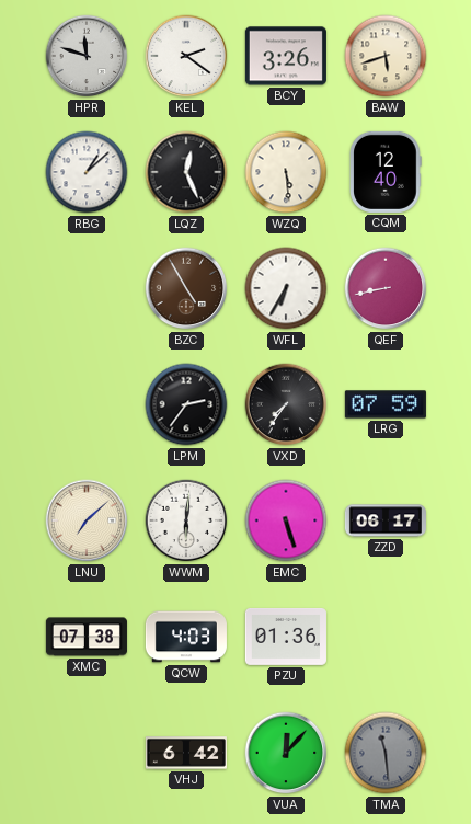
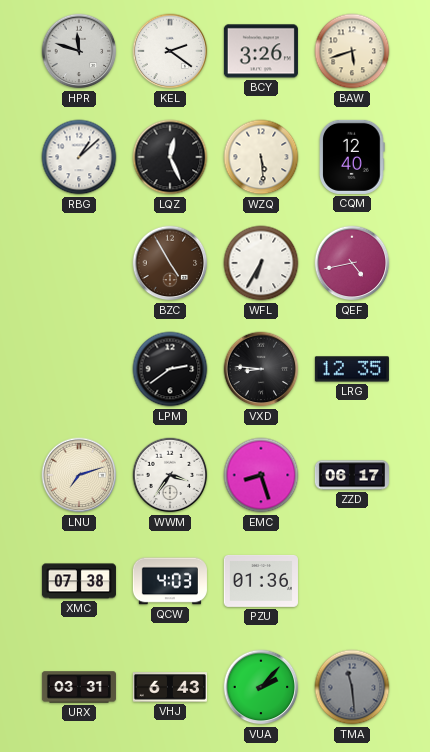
QEF: 8:43 -> 4:43 (352, 263)
LPM: 2:36 -> 2:39 (170, 369)
VXD: 7:36 -> 8:46 (261, 369)
LRG: 07:59 -> 12:35 (352, 369)
LNU: 7:08 -> 7:12 (79, 475)
WWM: 6:01 -> 3:36 (170, 475)
EMC: 5:27 -> 8:27 (261, 475)
URX: none -> 03:31 (79, 687)
VHJ: 6:42 -> 6:43 (170, 687)
VUA: 12:07 -> 2:07 (261, 687)
